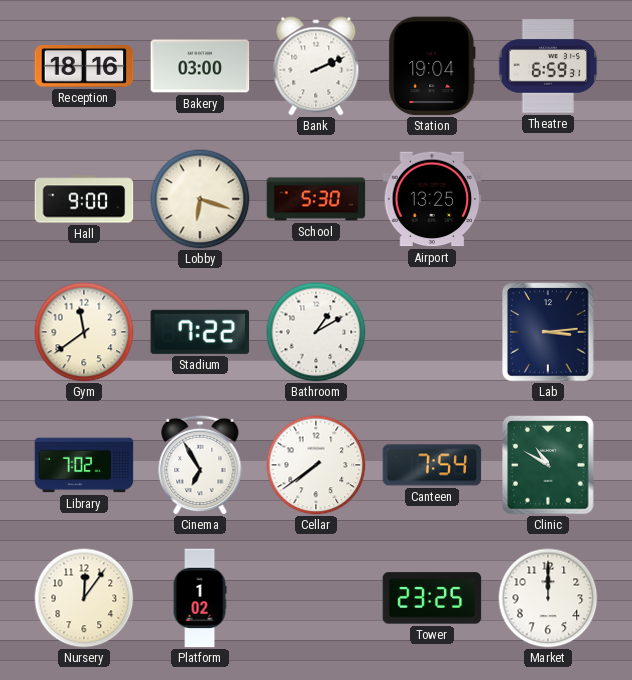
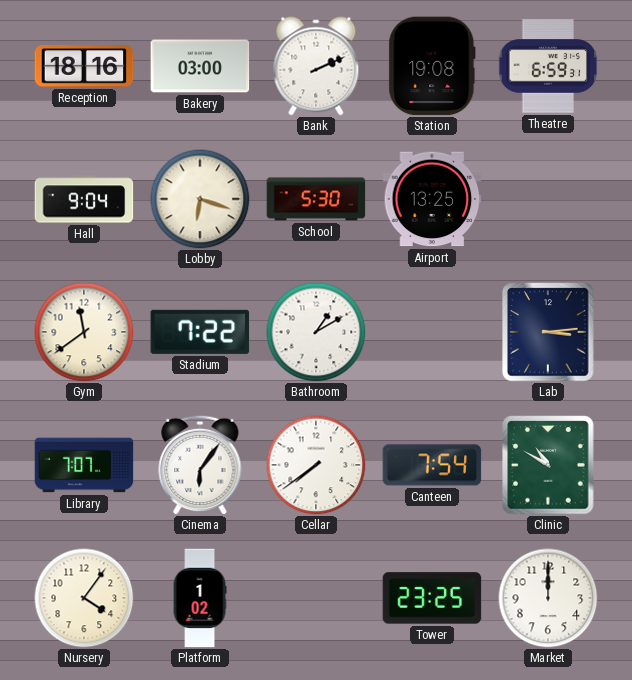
Station: 19:04 -> 19:08 (432, 66)
Hall: 9:00 -> 9:04 (84, 199)
Library: 7:02 -> 7:07 (84, 465)
Cinema: 6:55 -> 6:06 (200, 465)
Nursery: 12:06 -> 4:06 (84, 598)
